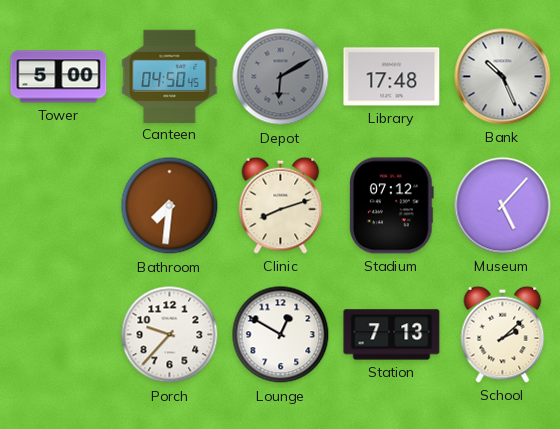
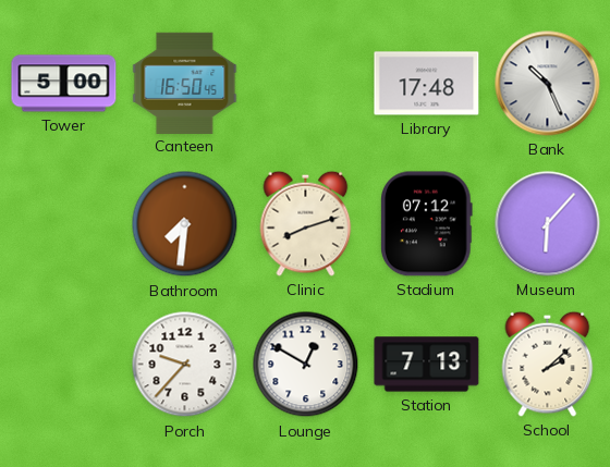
Canteen: 04:50 -> 16:50 (185, 83)
Depot: 6:10 -> none (281, 77)
Museum: 5:07 -> 6:07 (548, 224)
